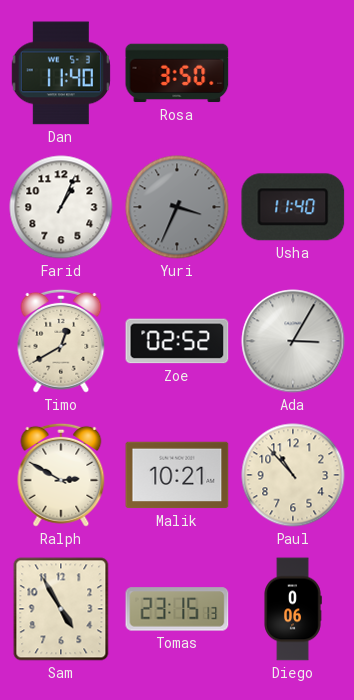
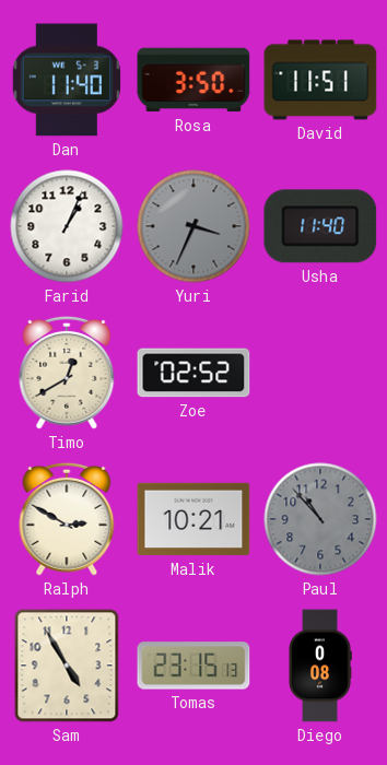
David: none -> 11:51 (320, 80)
Ada: 3:05 -> none (293, 341)
Paul dial: cream -> grey (320, 519)
Diego: 0:06 -> 0:08 (320, 666)
